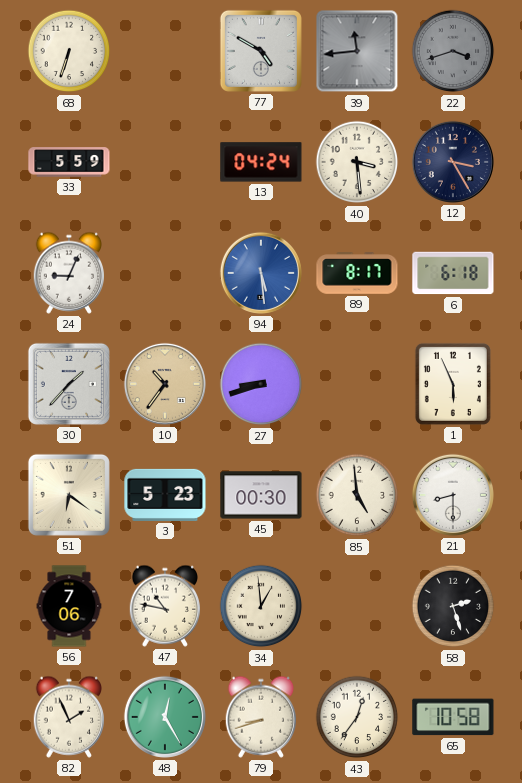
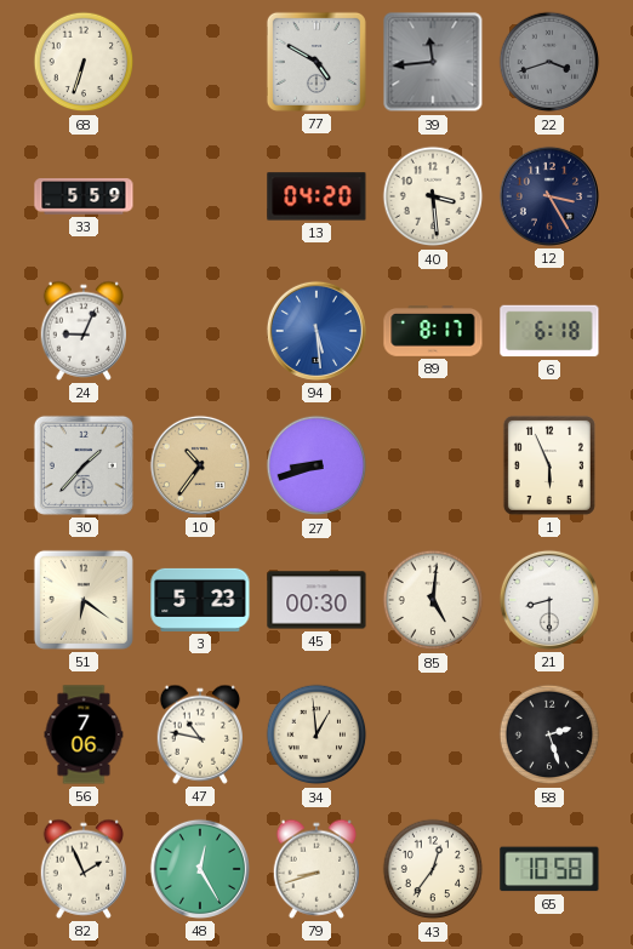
13: 04:24 -> 04:20 (316, 196)
85: 4:59 -> 5:01 (433, 600)
